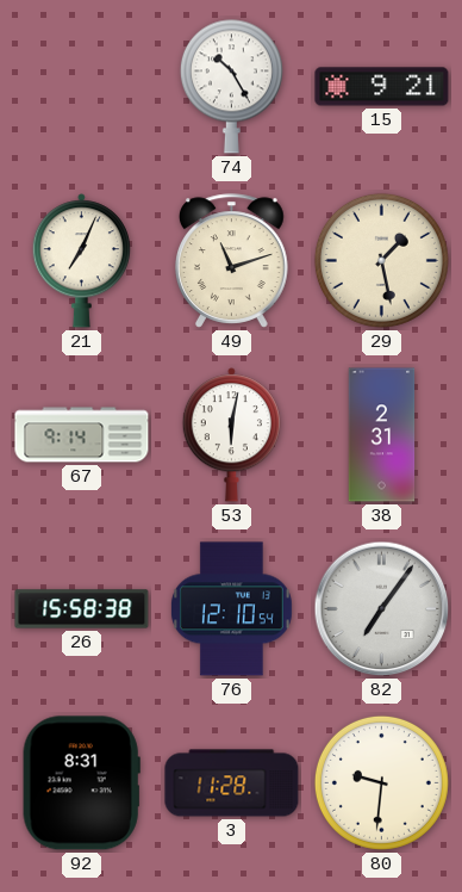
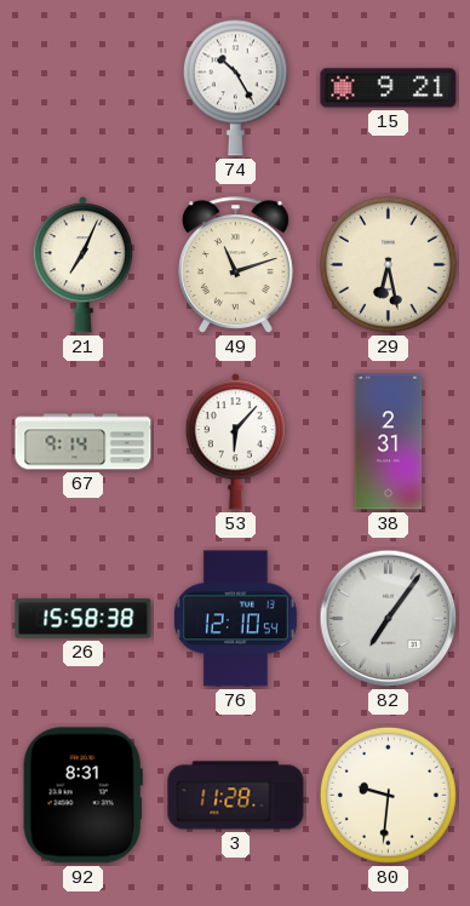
29: 1:28 -> 6:28 (388, 264)
53: 6:02 -> 6:07 (235, 442)
